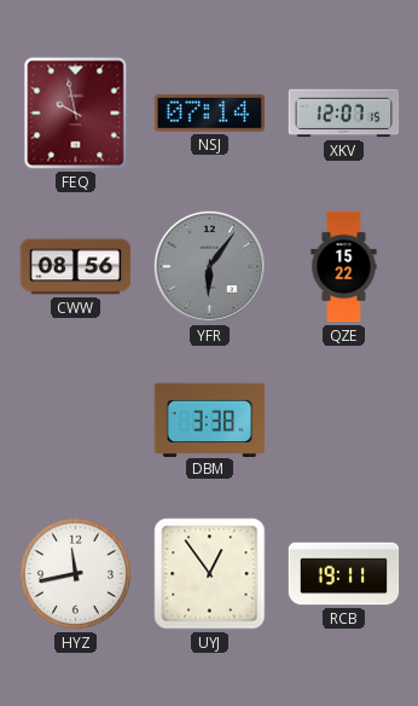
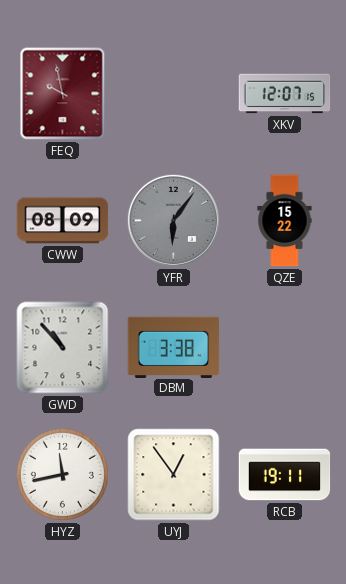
NSJ: 07:14 -> none (210, 112)
CWW: 08:56 -> 08:09 (63, 221)
GWD: none -> 10:53 (63, 348)
